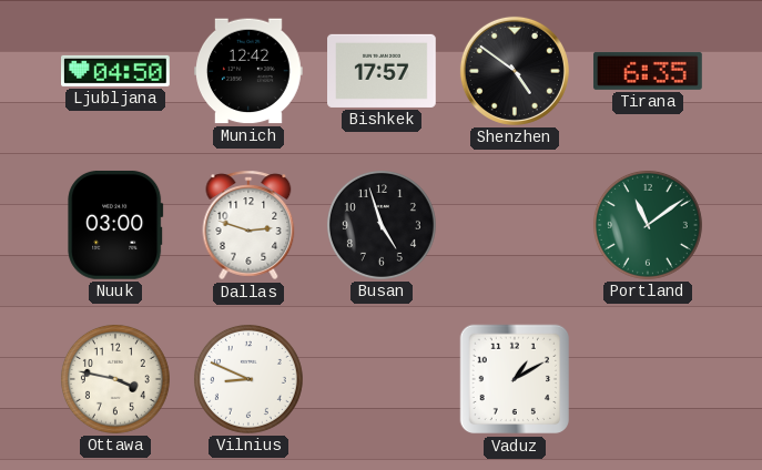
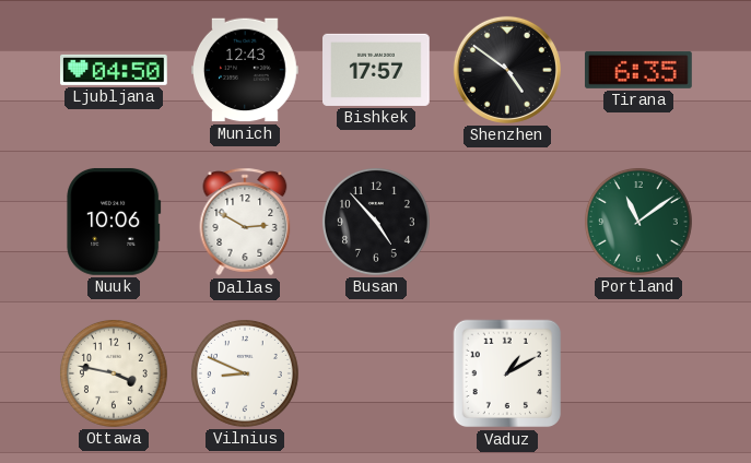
Munich: 12:42 -> 12:43 (246, 70)
Nuuk: 03:00 -> 10:06 (114, 222)
Dallas: 2:48 -> 2:50 (245, 222)
Busan: 4:57 -> 4:53 (376, 222)
